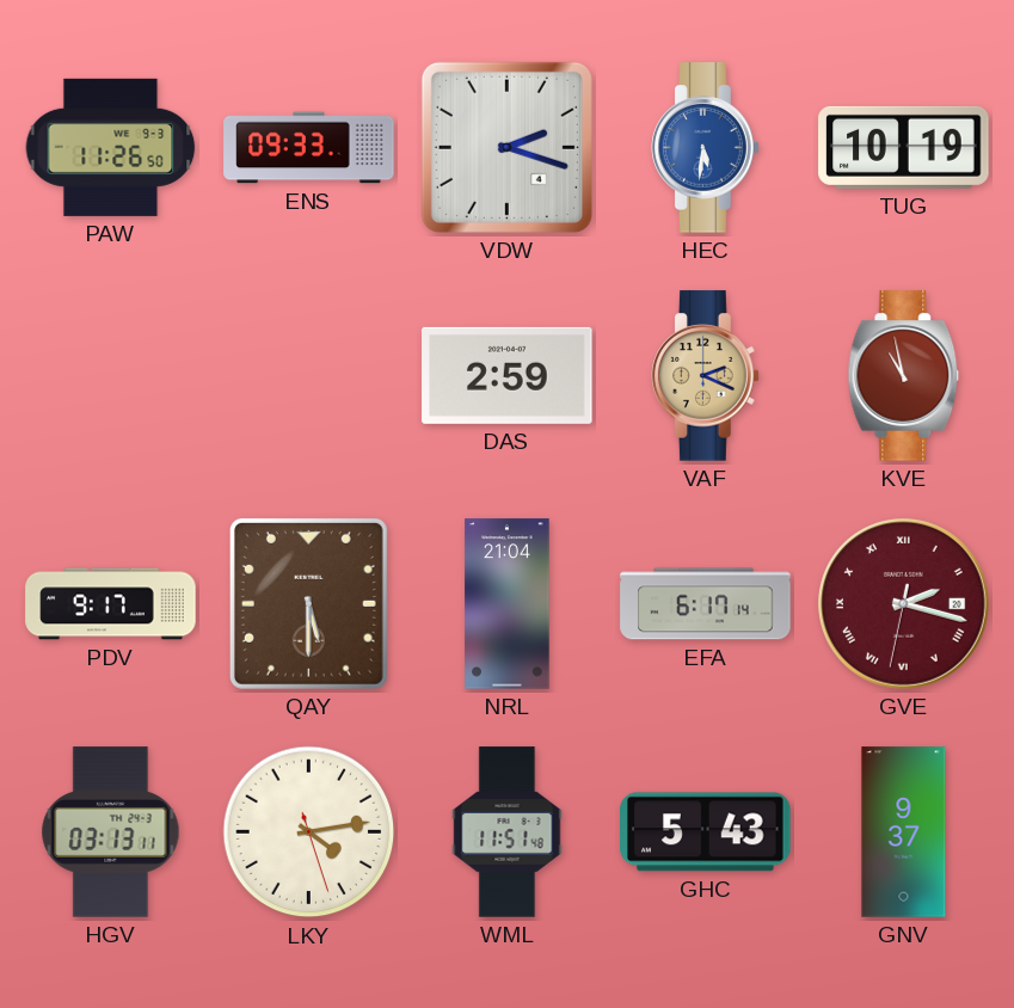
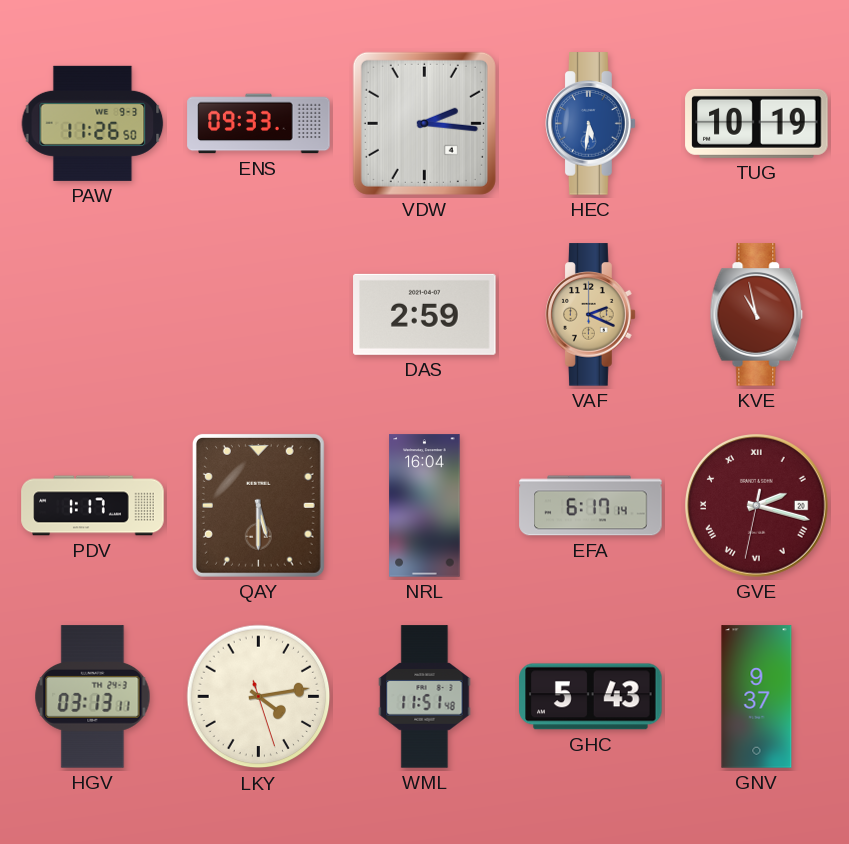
VDW: 2:18 -> 2:16 (424, 123)
PDV: 9:17 -> 1:17 (93, 506)
NRL: 21:04 -> 16:04 (425, 506)
